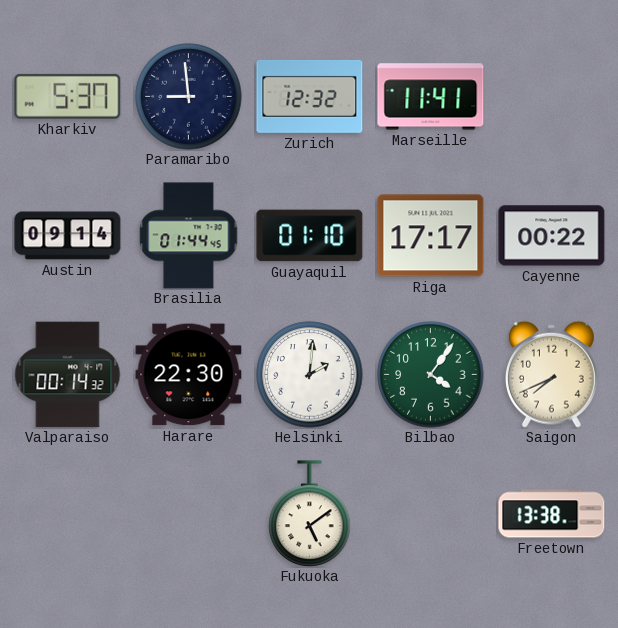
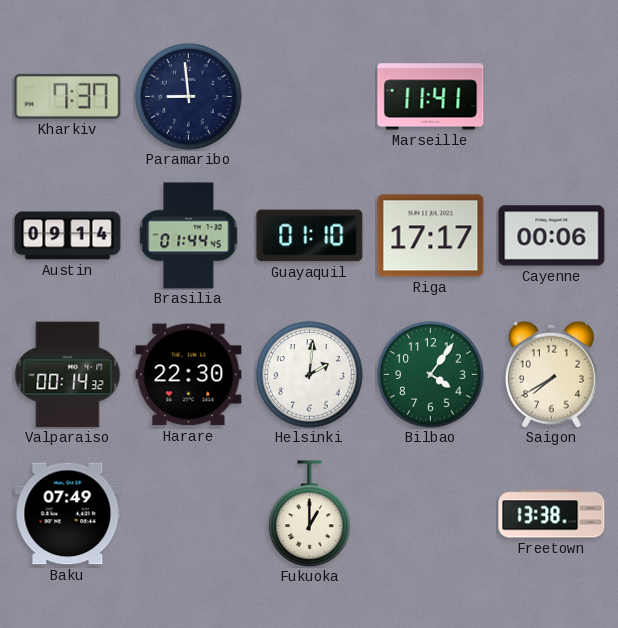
Kharkiv: 5:37 -> 7:37 (68, 96)
Zurich: 12:32 -> none (310, 96)
Cayenne: 00:22 -> 00:06 (552, 236)
Saigon: 7:41 -> 7:40 (551, 374)
Baku: none -> 07:49 (68, 514)
Fukuoka: 5:09 -> 1:00 (310, 514)
